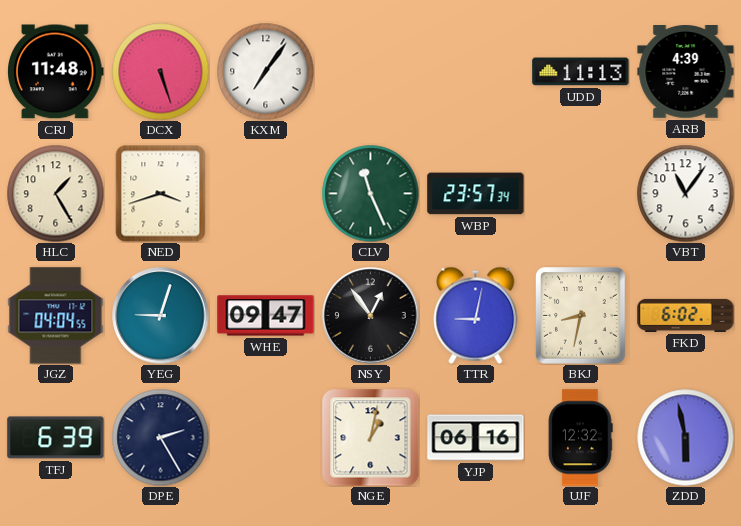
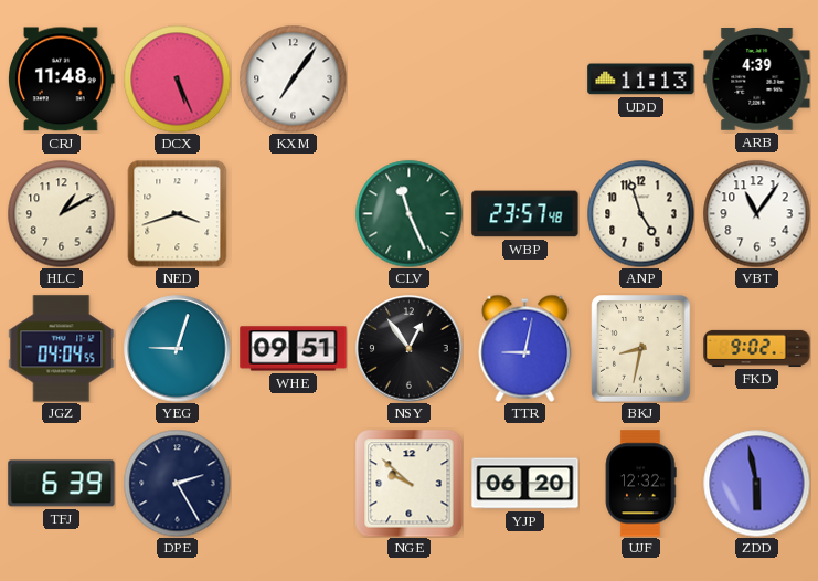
DCX: 5:27 -> 5:26 (177, 78)
HLC: 1:25 -> 1:10 (61, 213)
WBP: 23:57:34 -> 23:57:48 (525, 214)
ANP: none -> 4:57 (640, 213)
WHE: 09:47 -> 09:51 (294, 349)
FKD: 6:02 -> 9:02 (757, 348)
NGE: 1:02 -> 9:52 (410, 484)
YJP: 06:16 -> 06:20 (525, 484)
